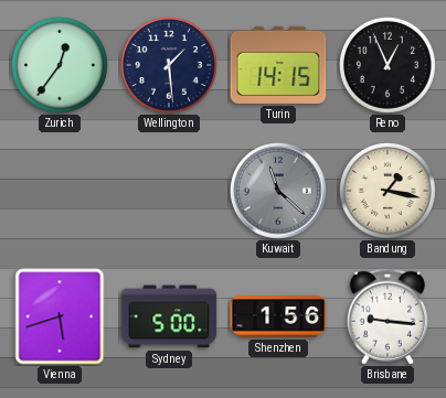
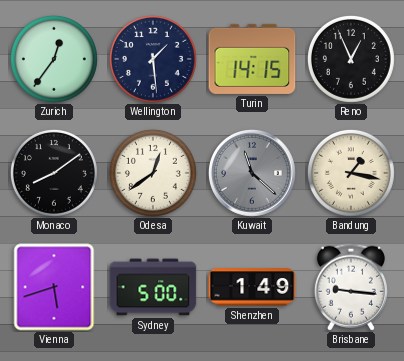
Monaco: none -> 8:09 (54, 173)
Odesa: none -> 12:39 (153, 173)
Shenzhen: 1:56 -> 1:49 (252, 287)
